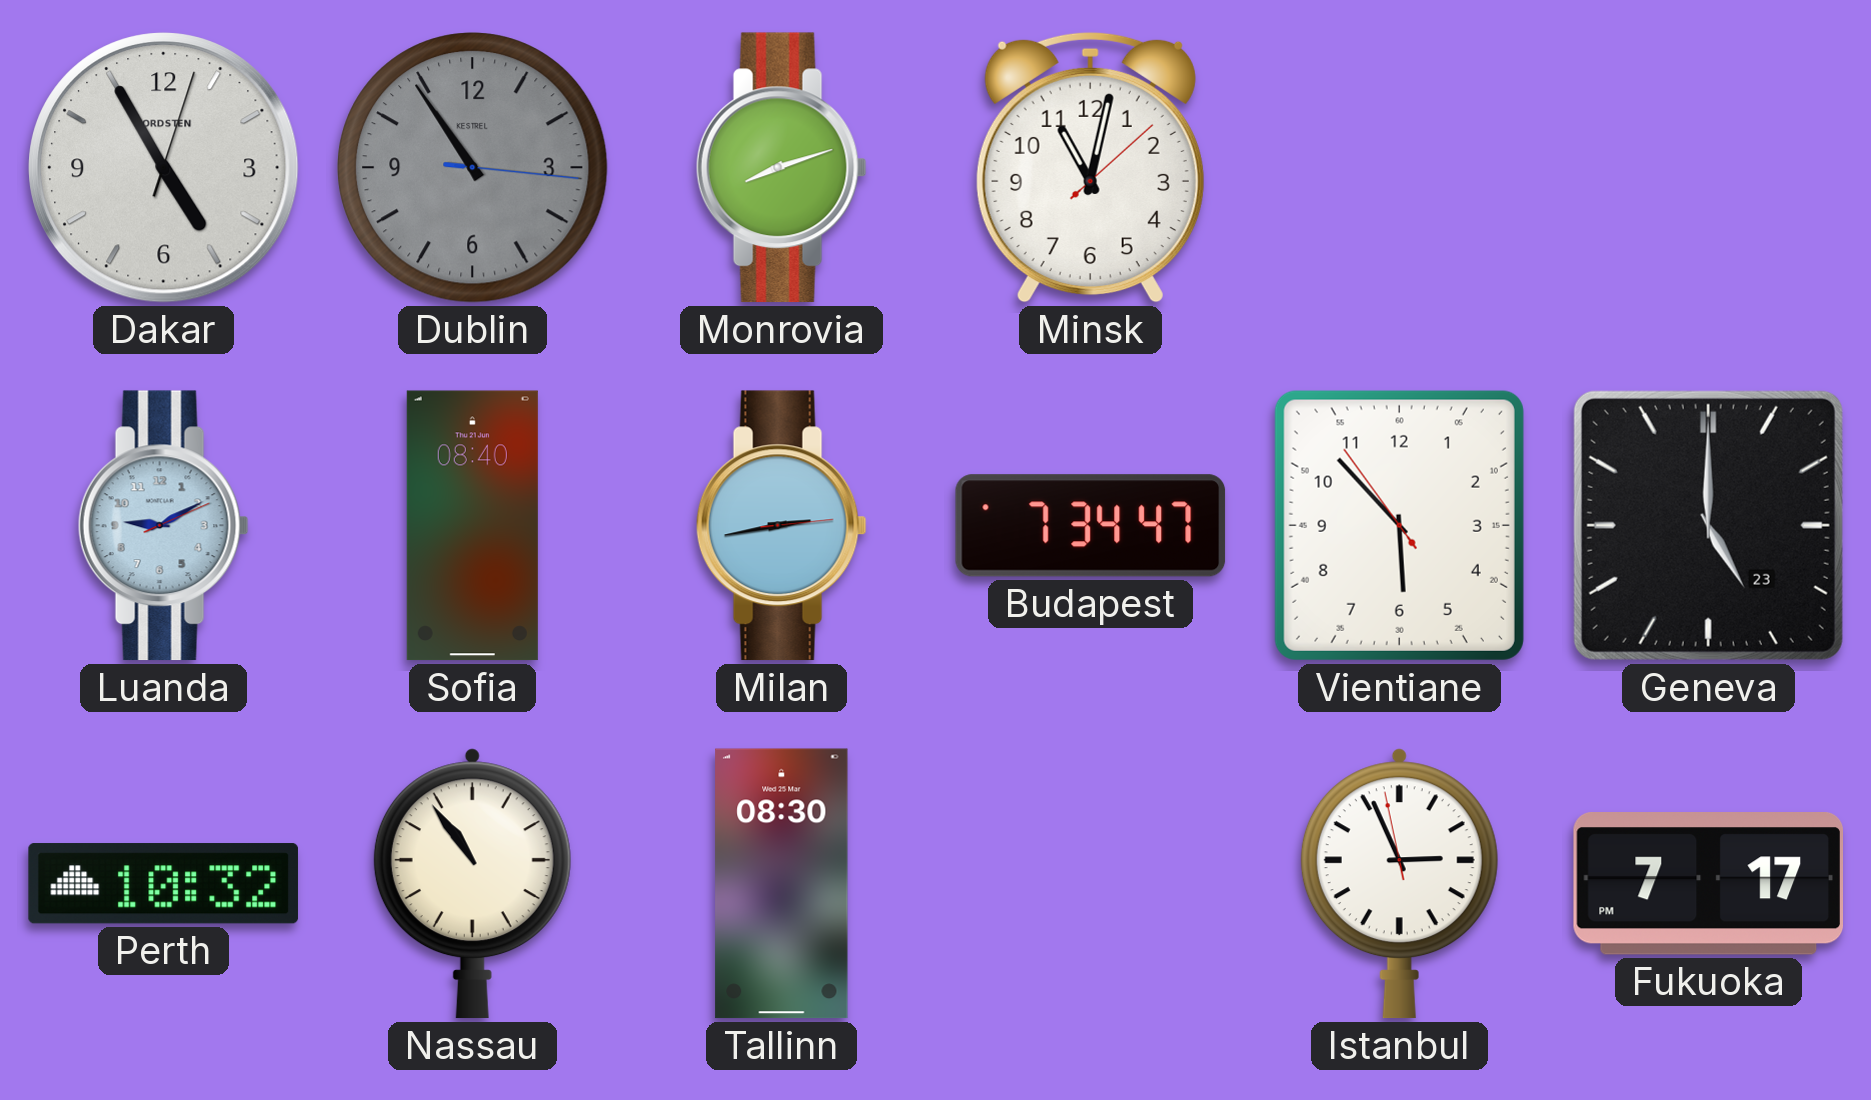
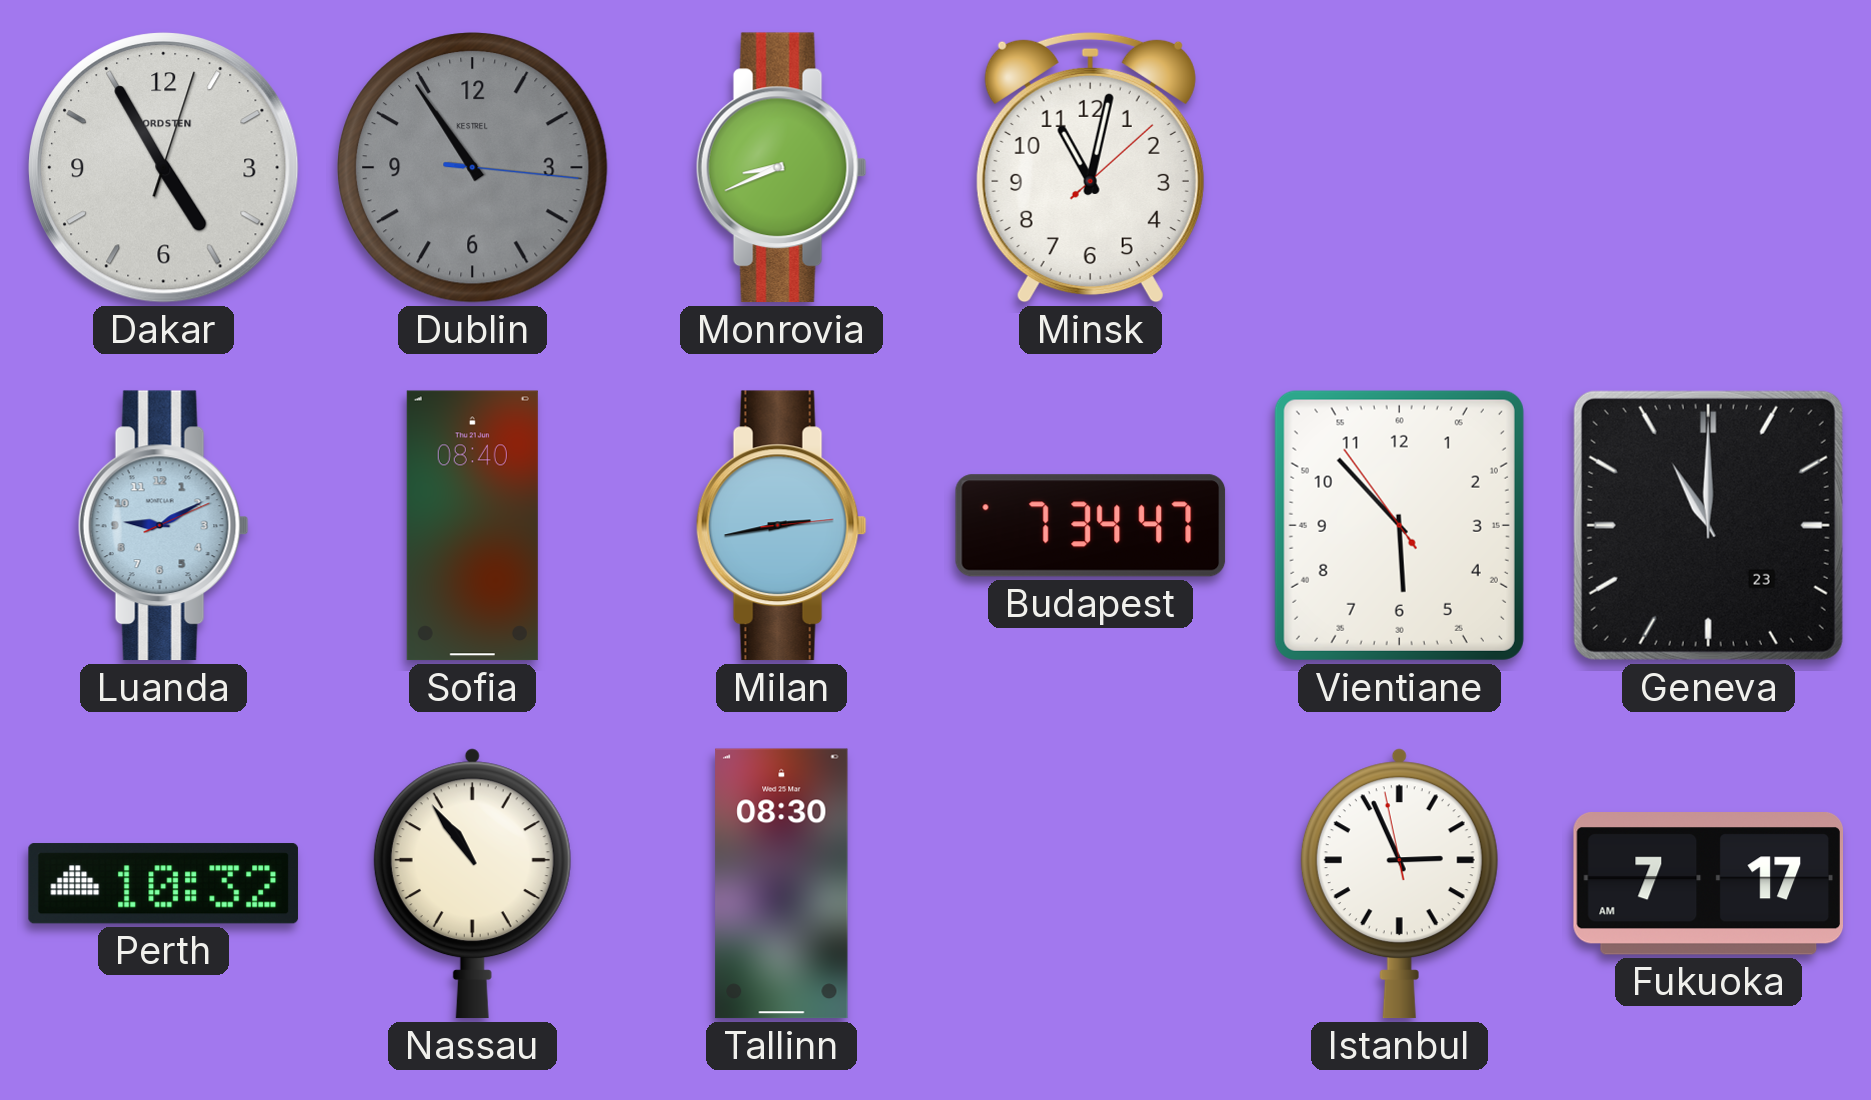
Monrovia: 8:12 -> 8:41 (781, 168)
Geneva: 5:00 -> 11:00 (1708, 525)
Fukuoka: 7:17 PM -> 7:17 AM (1708, 884)
